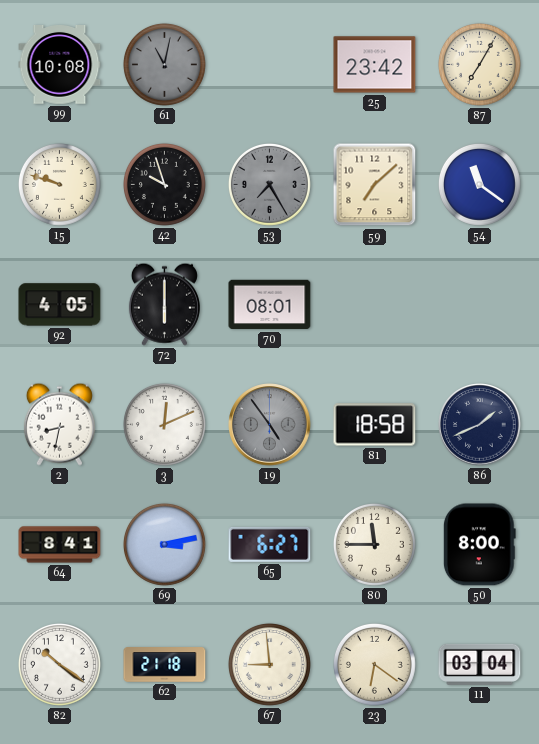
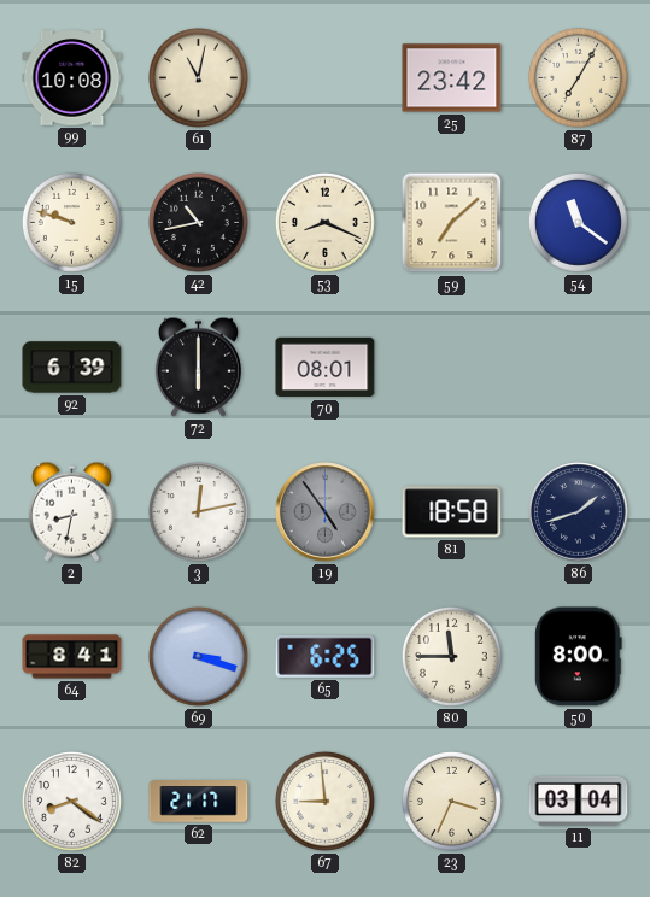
61 dial: grey -> cream (198, 77)
42: 9:57 -> 10:43 (198, 222)
53: 7:25 -> 8:19 (324, 222)
53 dial: grey -> cream (324, 222)
92: 4:05 -> 6:39 (72, 368)
3: 12:11 -> 12:13 (198, 511)
86: 1:41 -> 1:42 (579, 512)
69: 3:13 -> 3:18 (198, 656)
65: 6:27 -> 6:25 (326, 656)
82: 10:21 -> 8:21 (71, 801)
62: 21:18 -> 21:17 (199, 802)
23: 6:21 -> 3:34 (451, 801)
